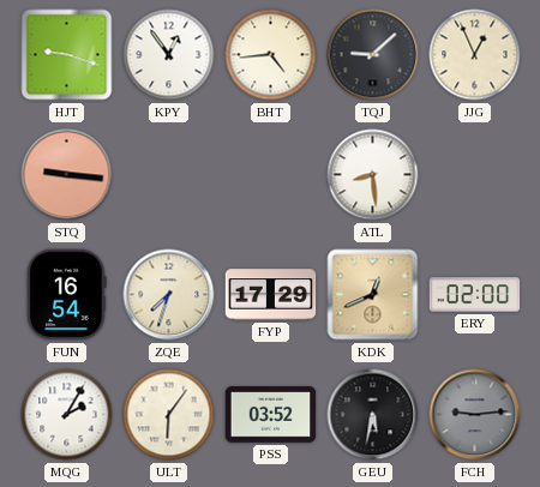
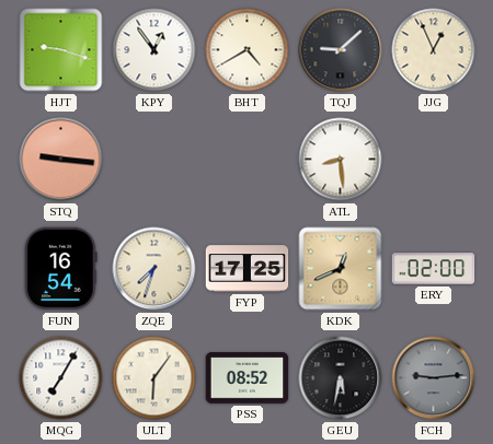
BHT: 4:44 -> 4:40 (248, 50)
FYP: 17:29 -> 17:25 (248, 269)
MQG: 2:05 -> 7:05 (61, 378)
PSS: 03:52 -> 08:52 (248, 378)
